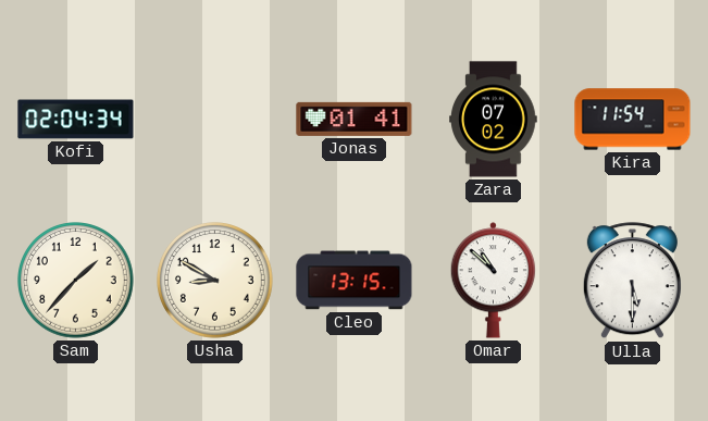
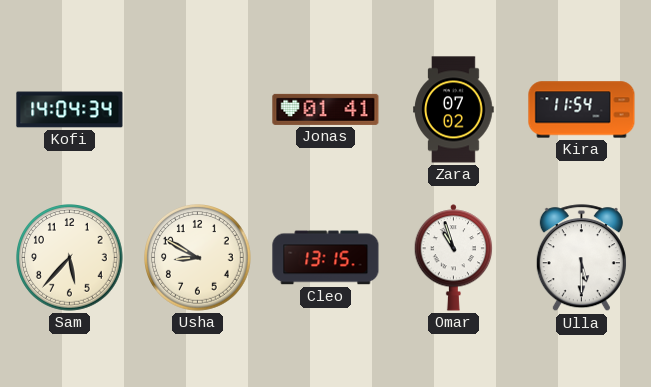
Kofi: 02:04 -> 14:04 (70, 110)
Sam: 1:37 -> 5:37 (70, 258)
Omar: 10:52 -> 10:57 (454, 258)
